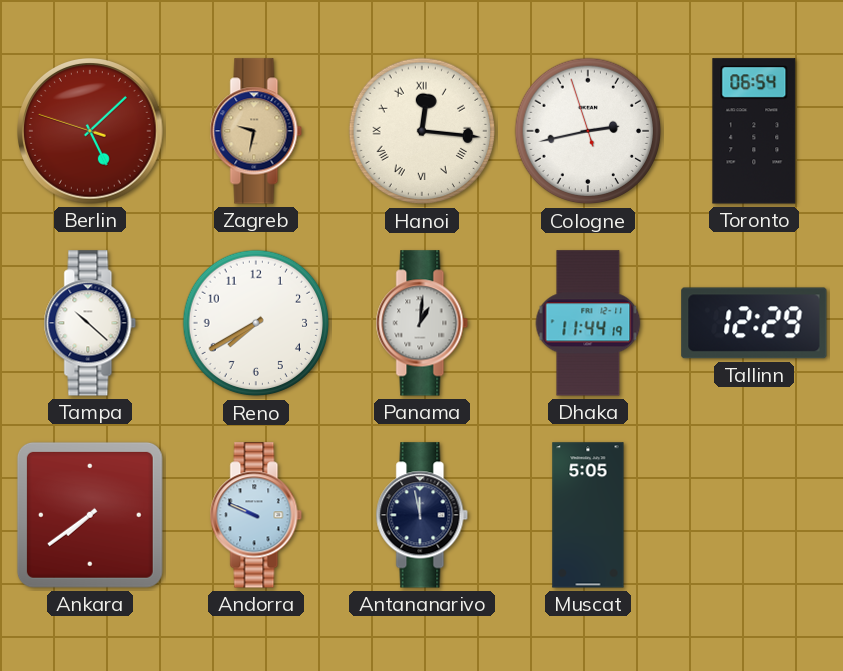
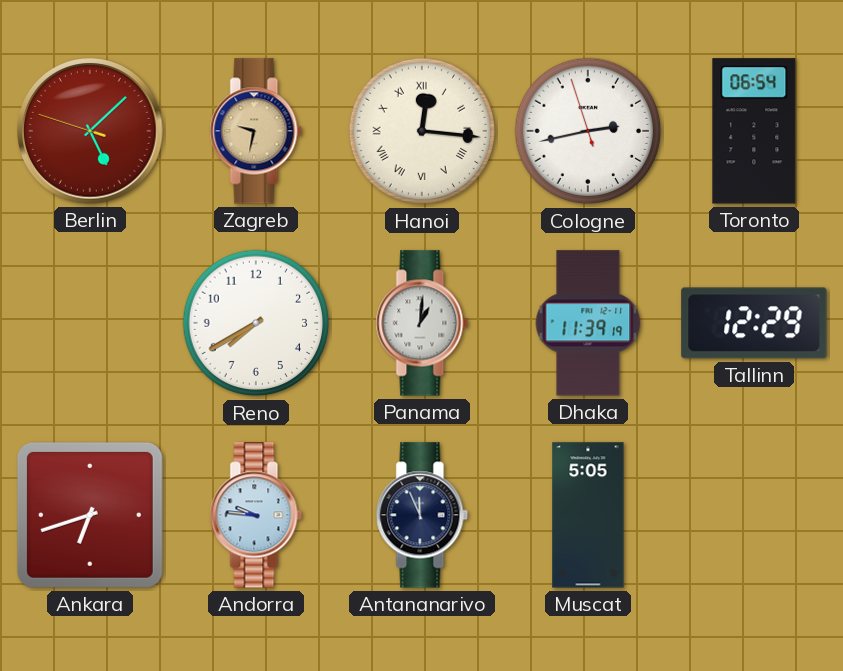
Tampa: 10:22 -> none (90, 323)
Dhaka: 11:44 -> 11:39 (588, 323)
Ankara: 7:39 -> 6:42 (90, 515)
Andorra: 9:49 -> 9:46 (256, 515)
Antananarivo: 11:58 -> 11:56 (422, 515)
